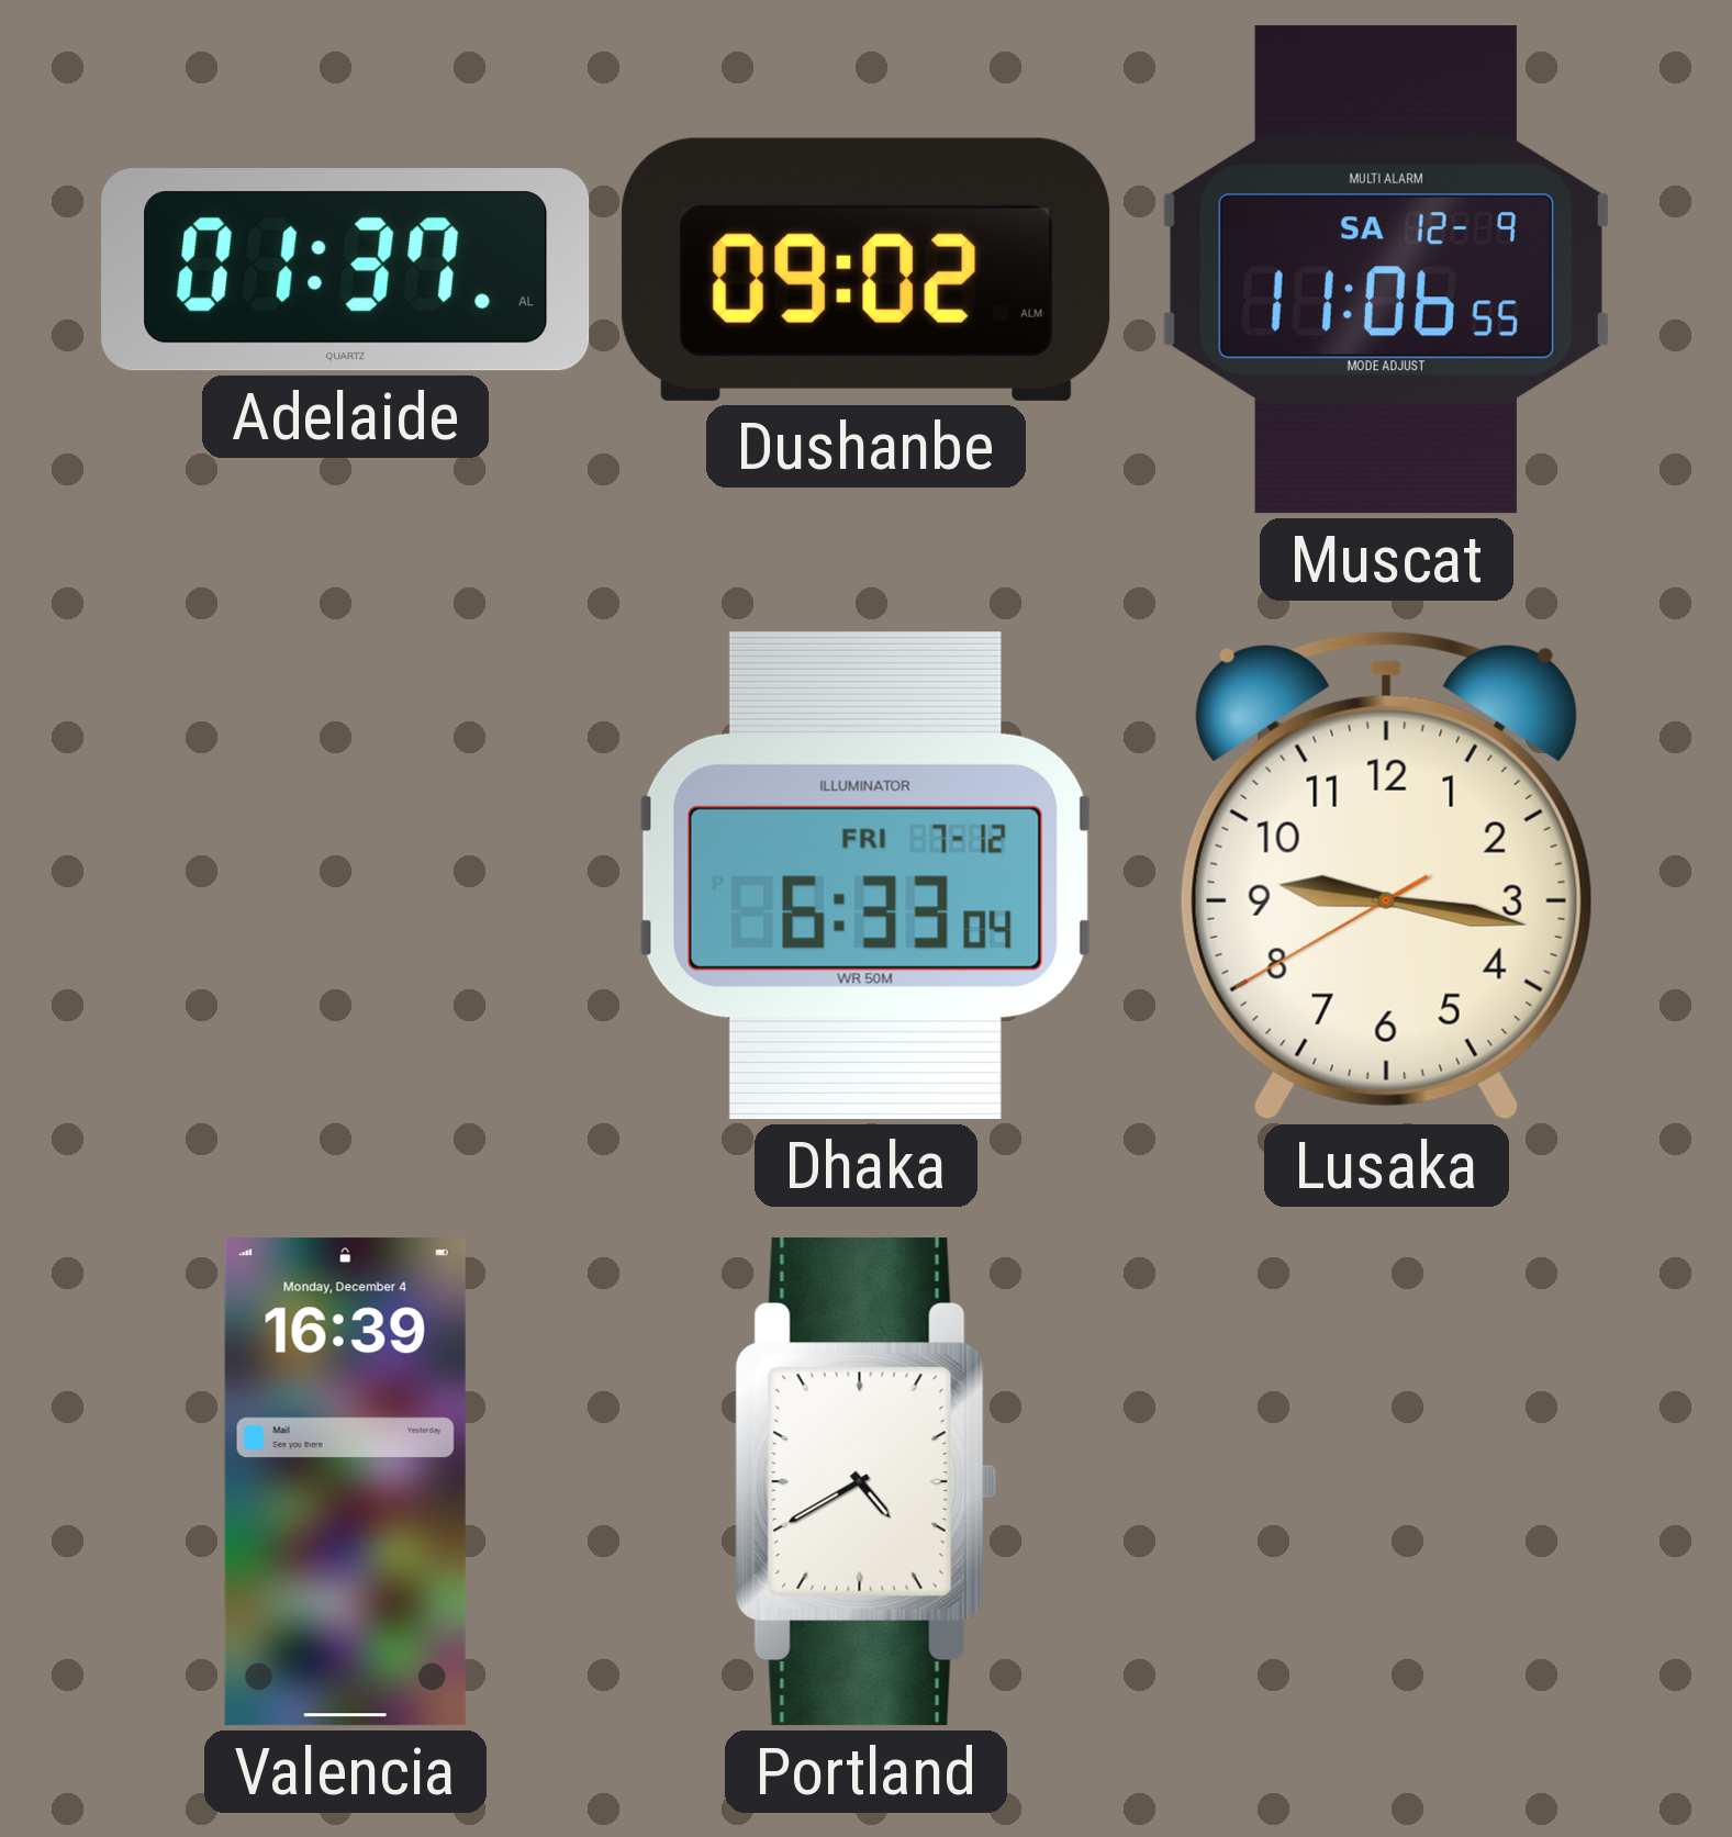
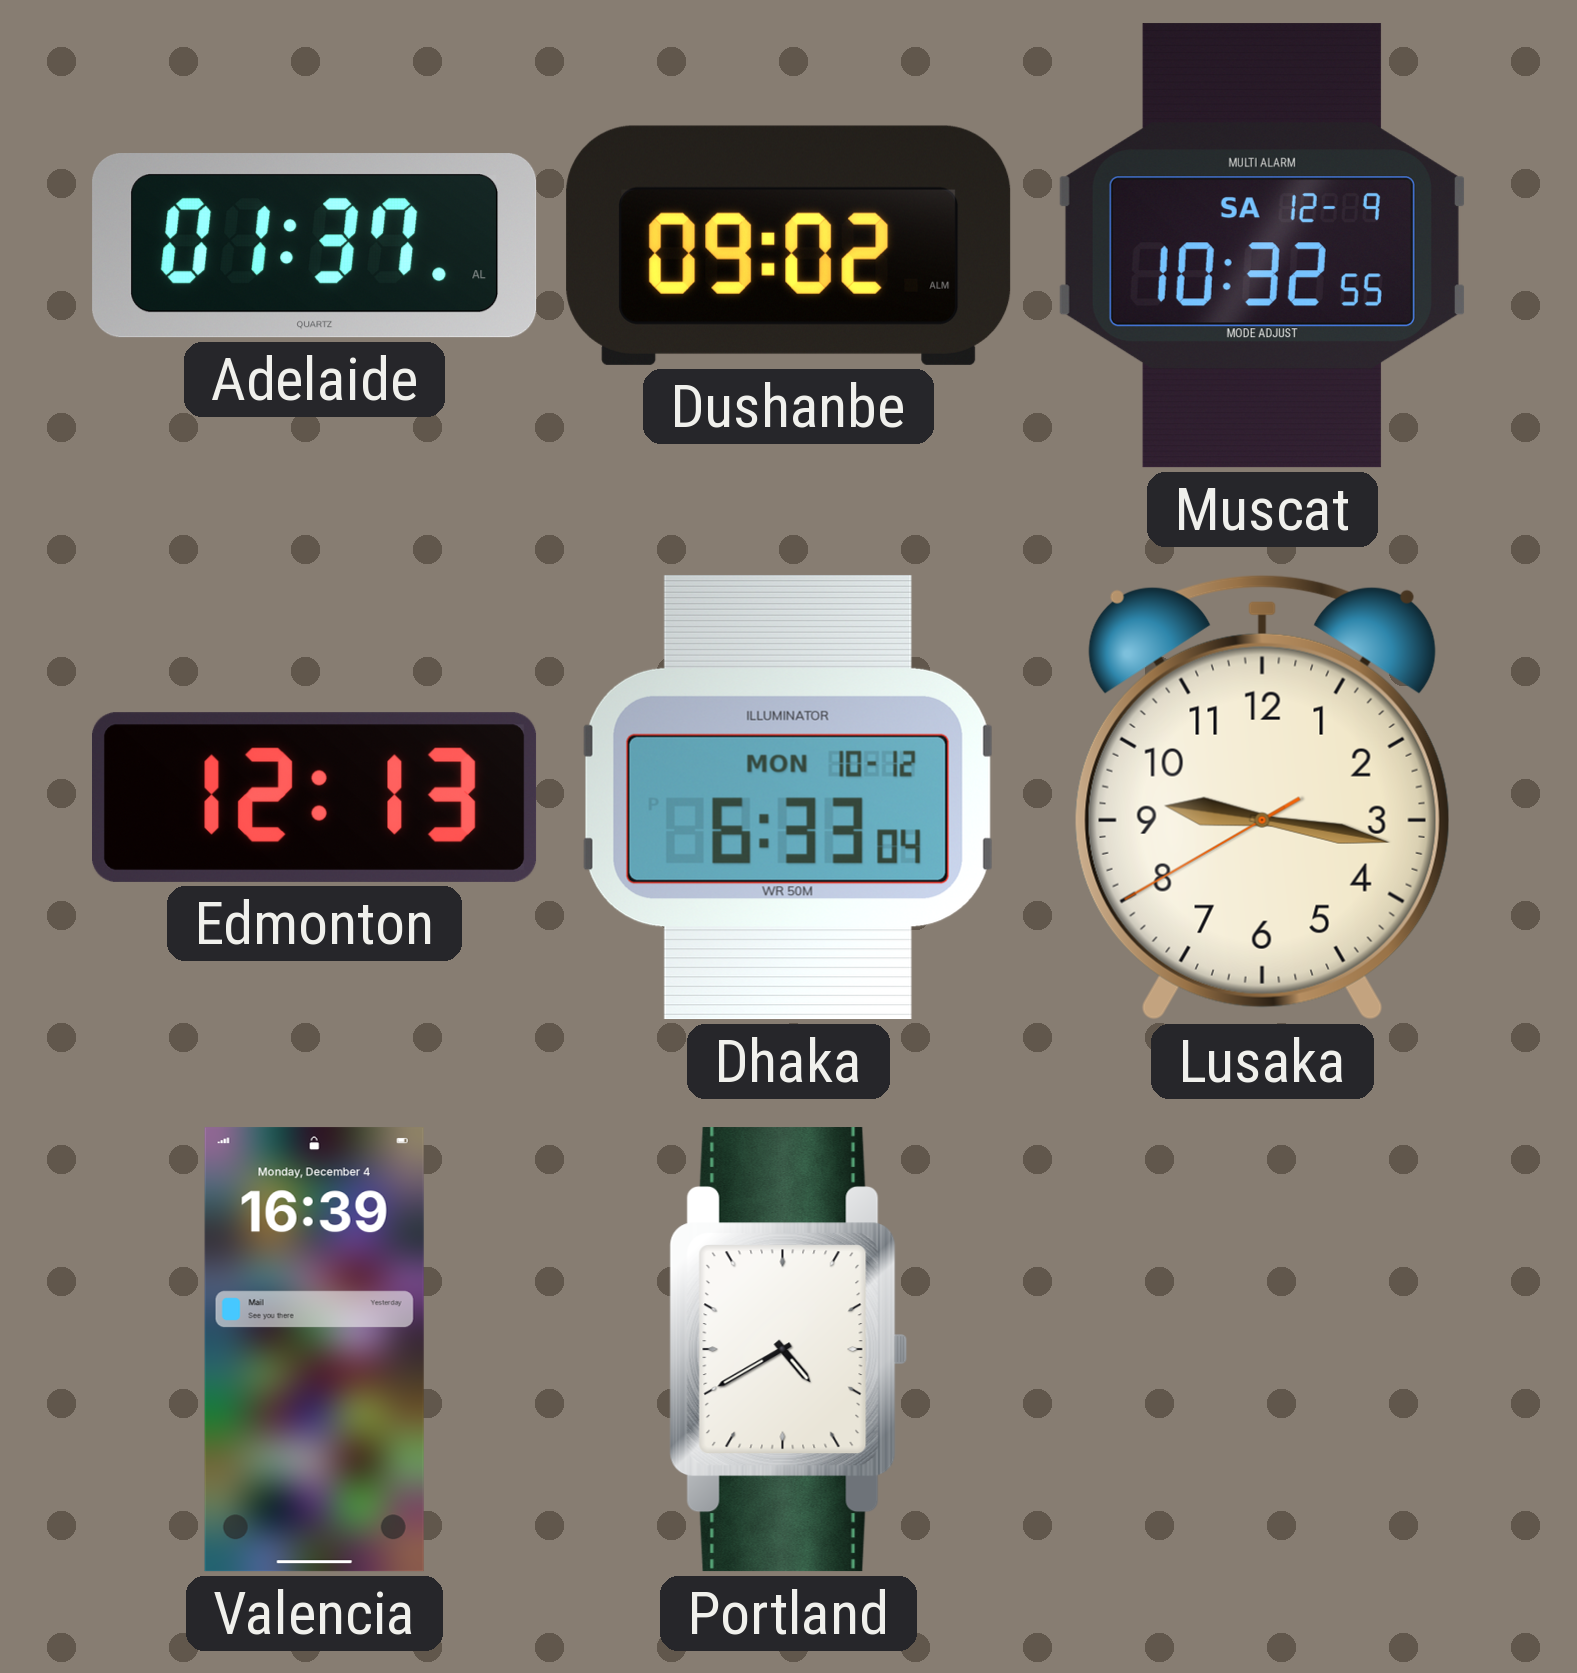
Muscat: 11:06 -> 10:32 (1262, 246)
Edmonton: none -> 12:13 (315, 797)
Dhaka date: FRI 7-12 -> MON 10-12 (788, 797)
